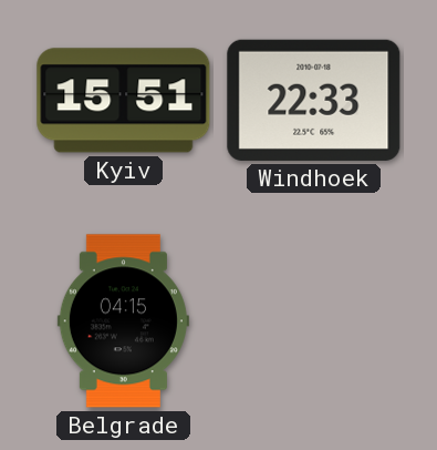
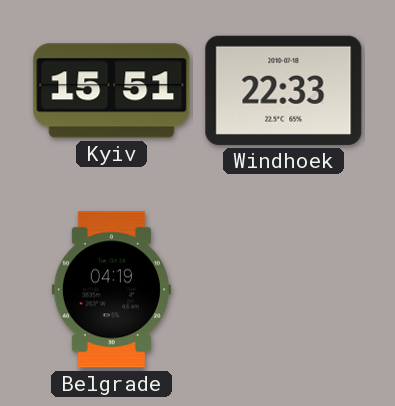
Belgrade: 04:15 -> 04:19 (111, 290)
